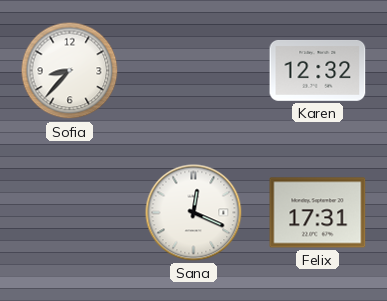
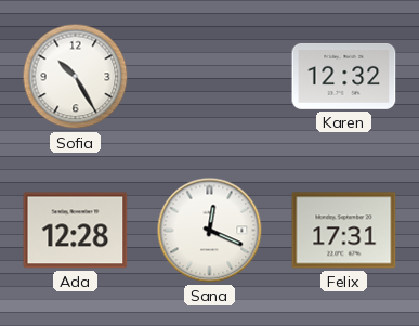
Sofia: 8:37 -> 10:25 (76, 77)
Ada: none -> 12:28 (76, 231)
